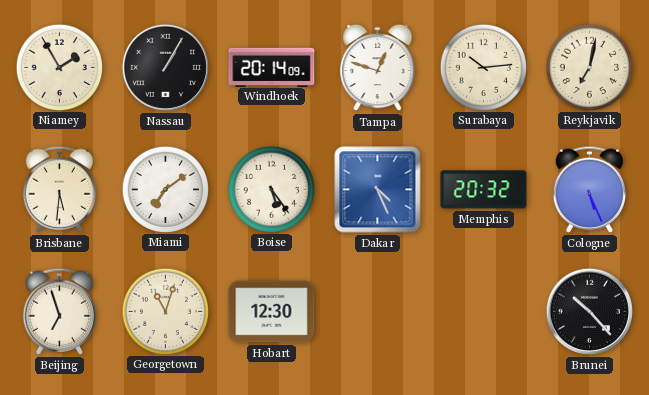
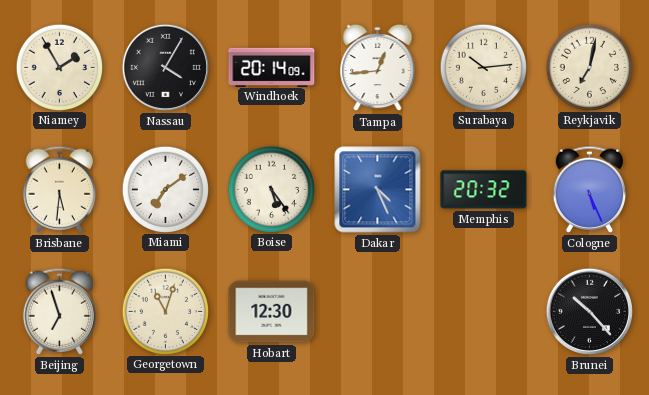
Nassau: 1:05 -> 4:05 (165, 67)
Tampa: 12:48 -> 12:44 (378, 68)
